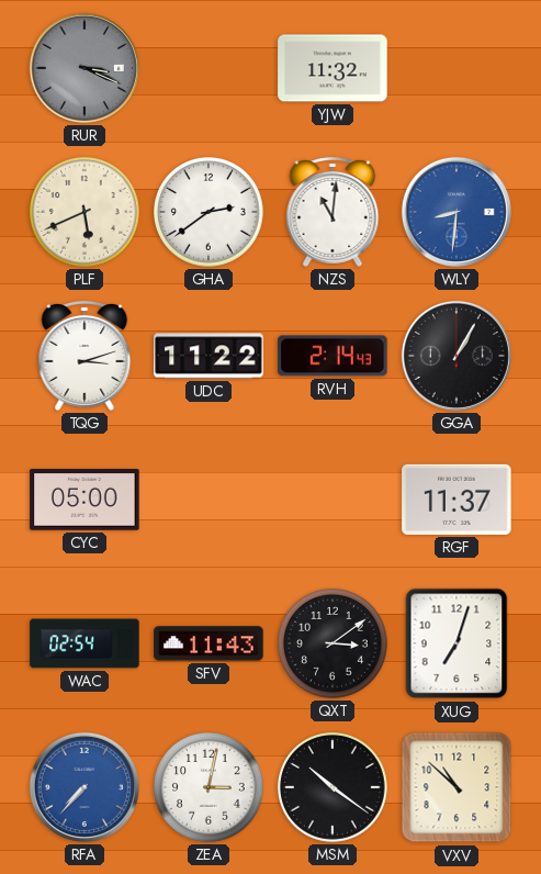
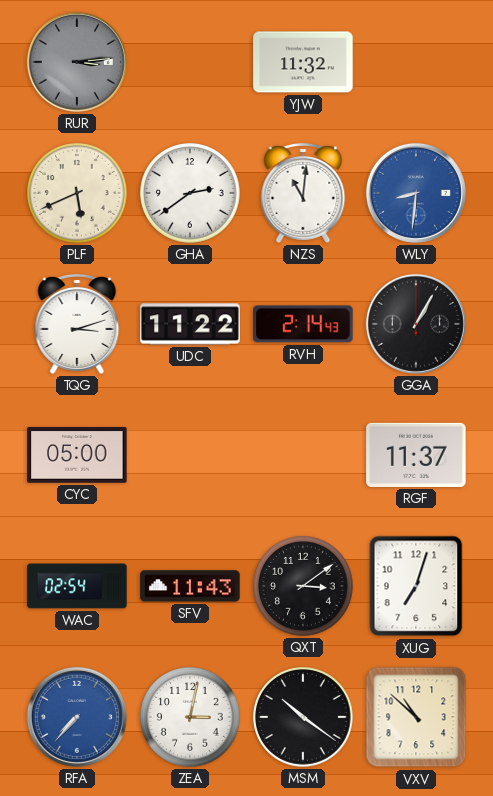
RUR: 3:19 -> 3:14 (77, 62)
